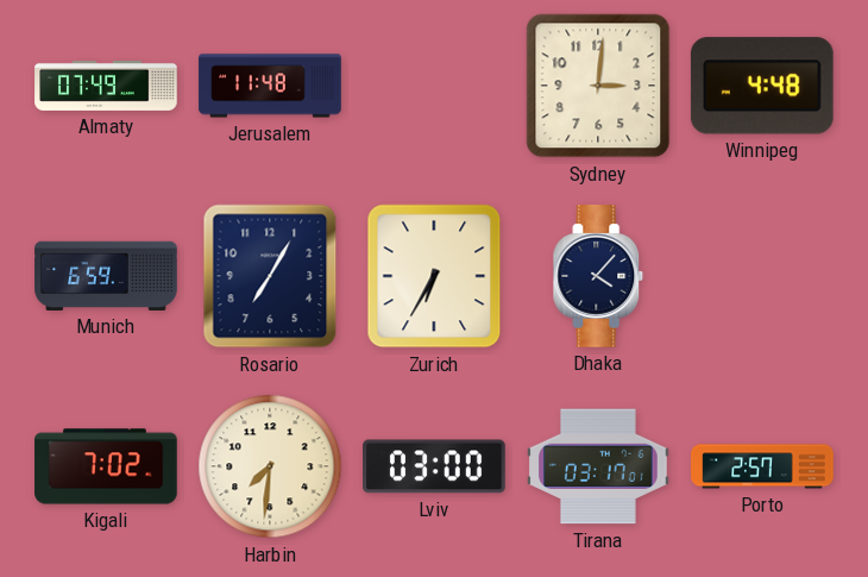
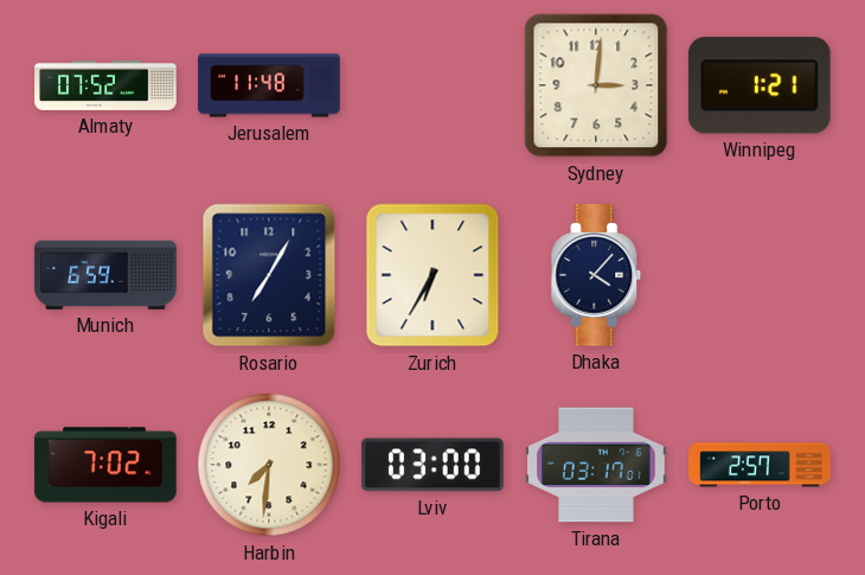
Almaty: 07:49 -> 07:52 (105, 85)
Winnipeg: 4:48 -> 1:21 (760, 85)
